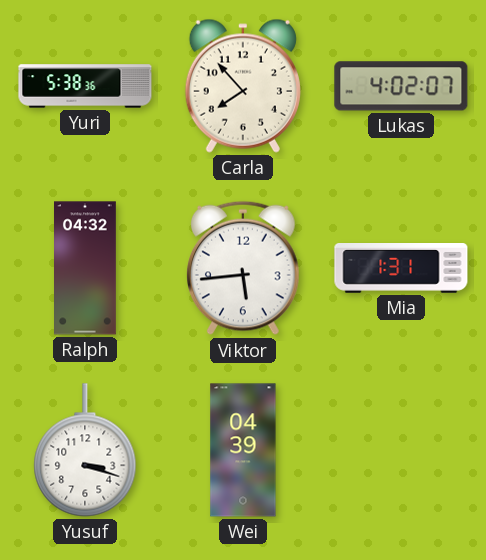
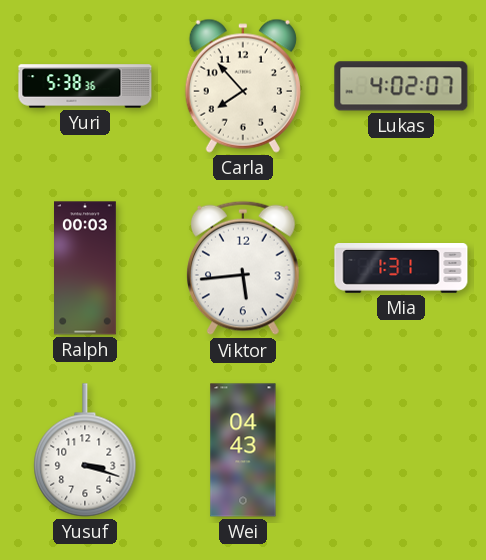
Ralph: 04:32 -> 00:03 (86, 268)
Wei: 04:39 -> 04:43 (243, 450)
